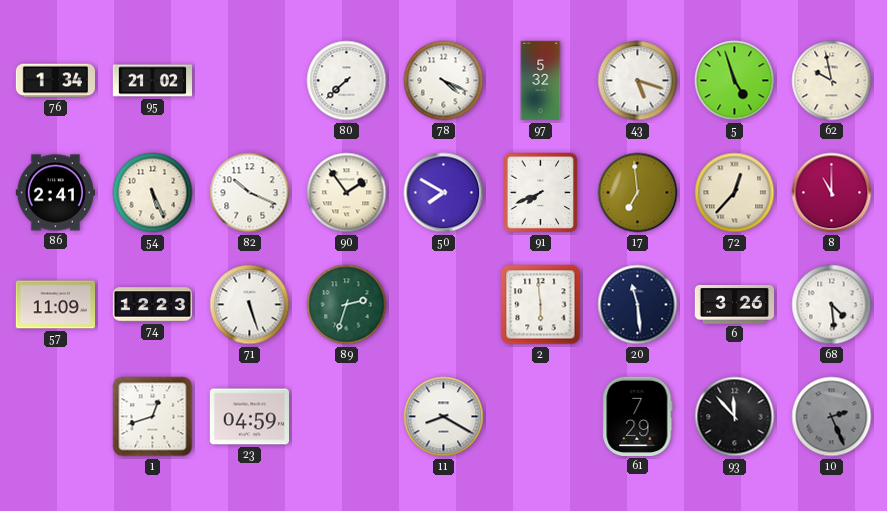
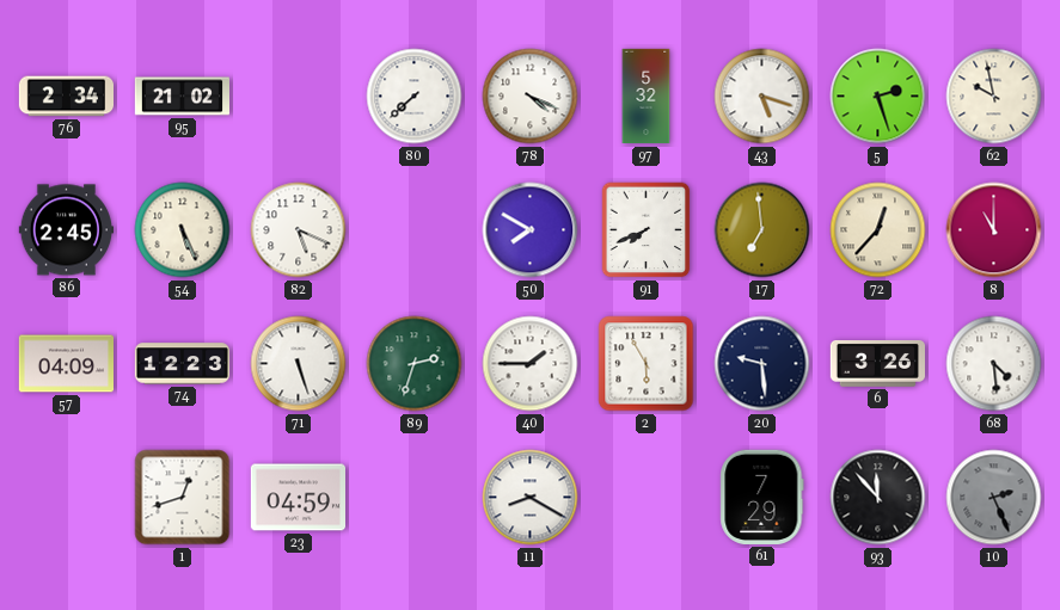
76: 1:34 -> 2:34 (66, 97)
5: 4:57 -> 2:27 (878, 97)
86: 2:41 -> 2:45 (66, 230)
82: 10:19 -> 5:19 (299, 230)
90: 1:54 -> none (347, 193)
57: 11:09 -> 04:09 (66, 364)
40: none -> 1:45 (531, 364)
2: 5:59 -> 5:55 (647, 364)
20: 11:29 -> 9:29 (762, 364)
